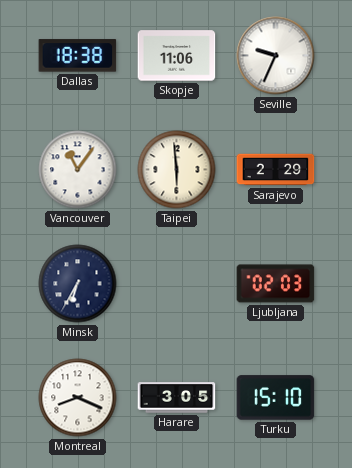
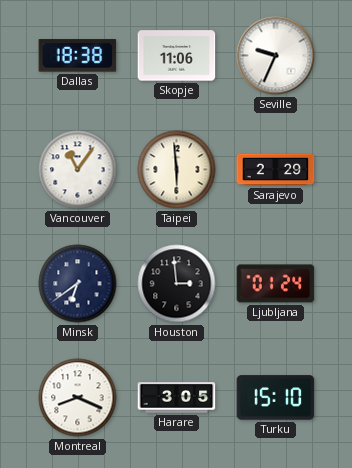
Minsk: 6:35 -> 6:39 (78, 284)
Houston: none -> 2:59 (177, 284)
Ljubljana: 02:03 -> 01:24 (276, 284)
